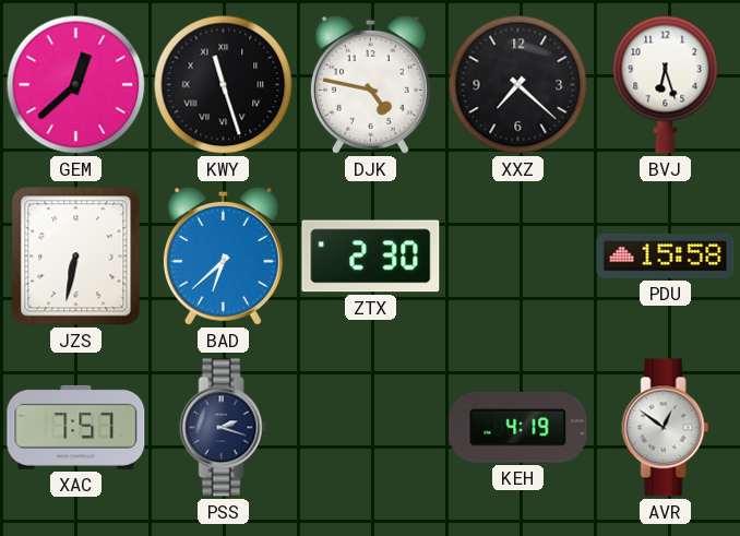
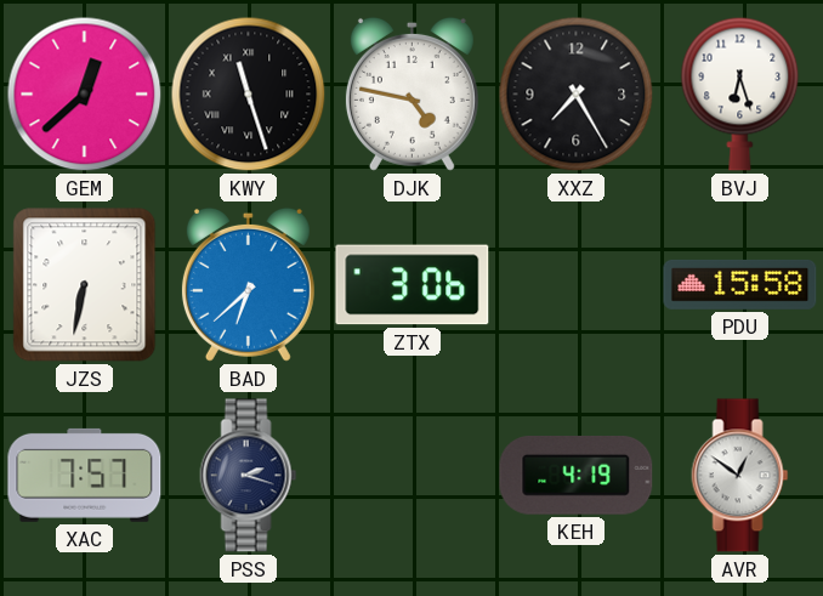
XXZ: 7:22 -> 7:25 (577, 95)
ZTX: 2:30 -> 3:06 (413, 285)
